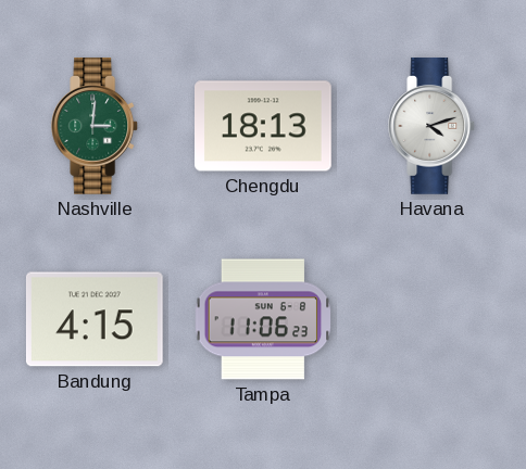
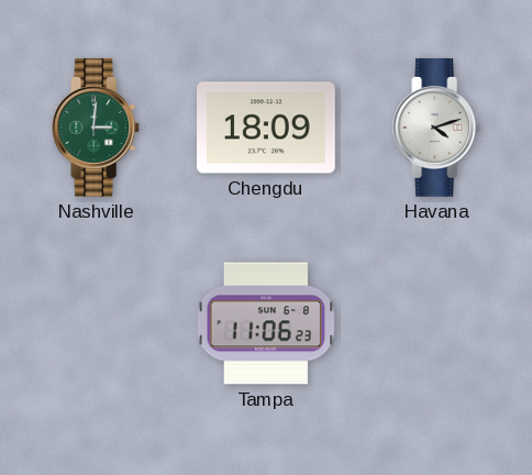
Chengdu: 18:13 -> 18:09 (267, 128)
Bandung: 4:15 -> none (95, 319)
